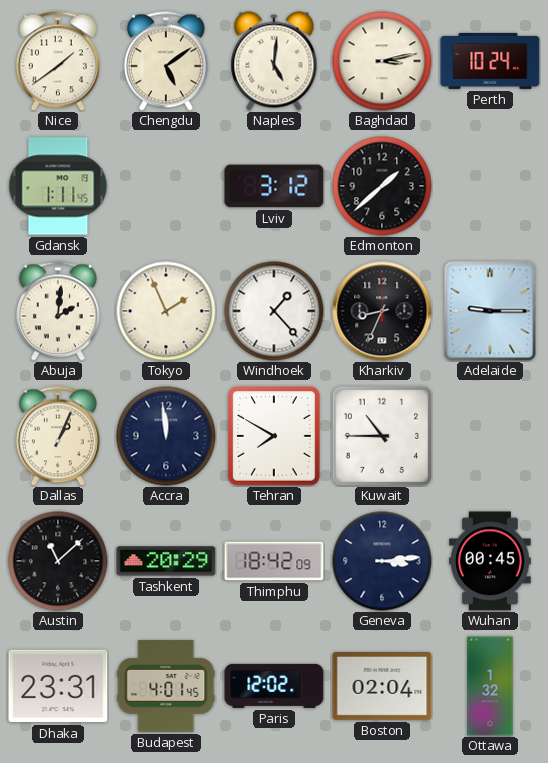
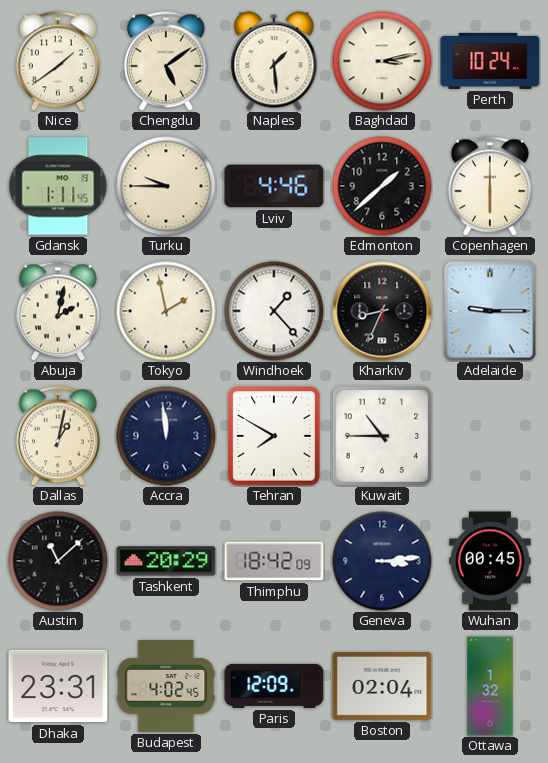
Naples: 5:01 -> 1:29 (274, 61)
Turku: none -> 9:45 (166, 186)
Lviv: 3:12 -> 4:46 (274, 186)
Copenhagen: none -> 6:00 (490, 186)
Abuja: 2:01 -> 2:02 (58, 311)
Tokyo: 1:56 -> 1:58 (166, 311)
Dallas: 1:04 -> 1:02 (58, 436)
Budapest: 4:01 -> 4:02 (166, 686)
Paris: 12:02 -> 12:09 (274, 686)
